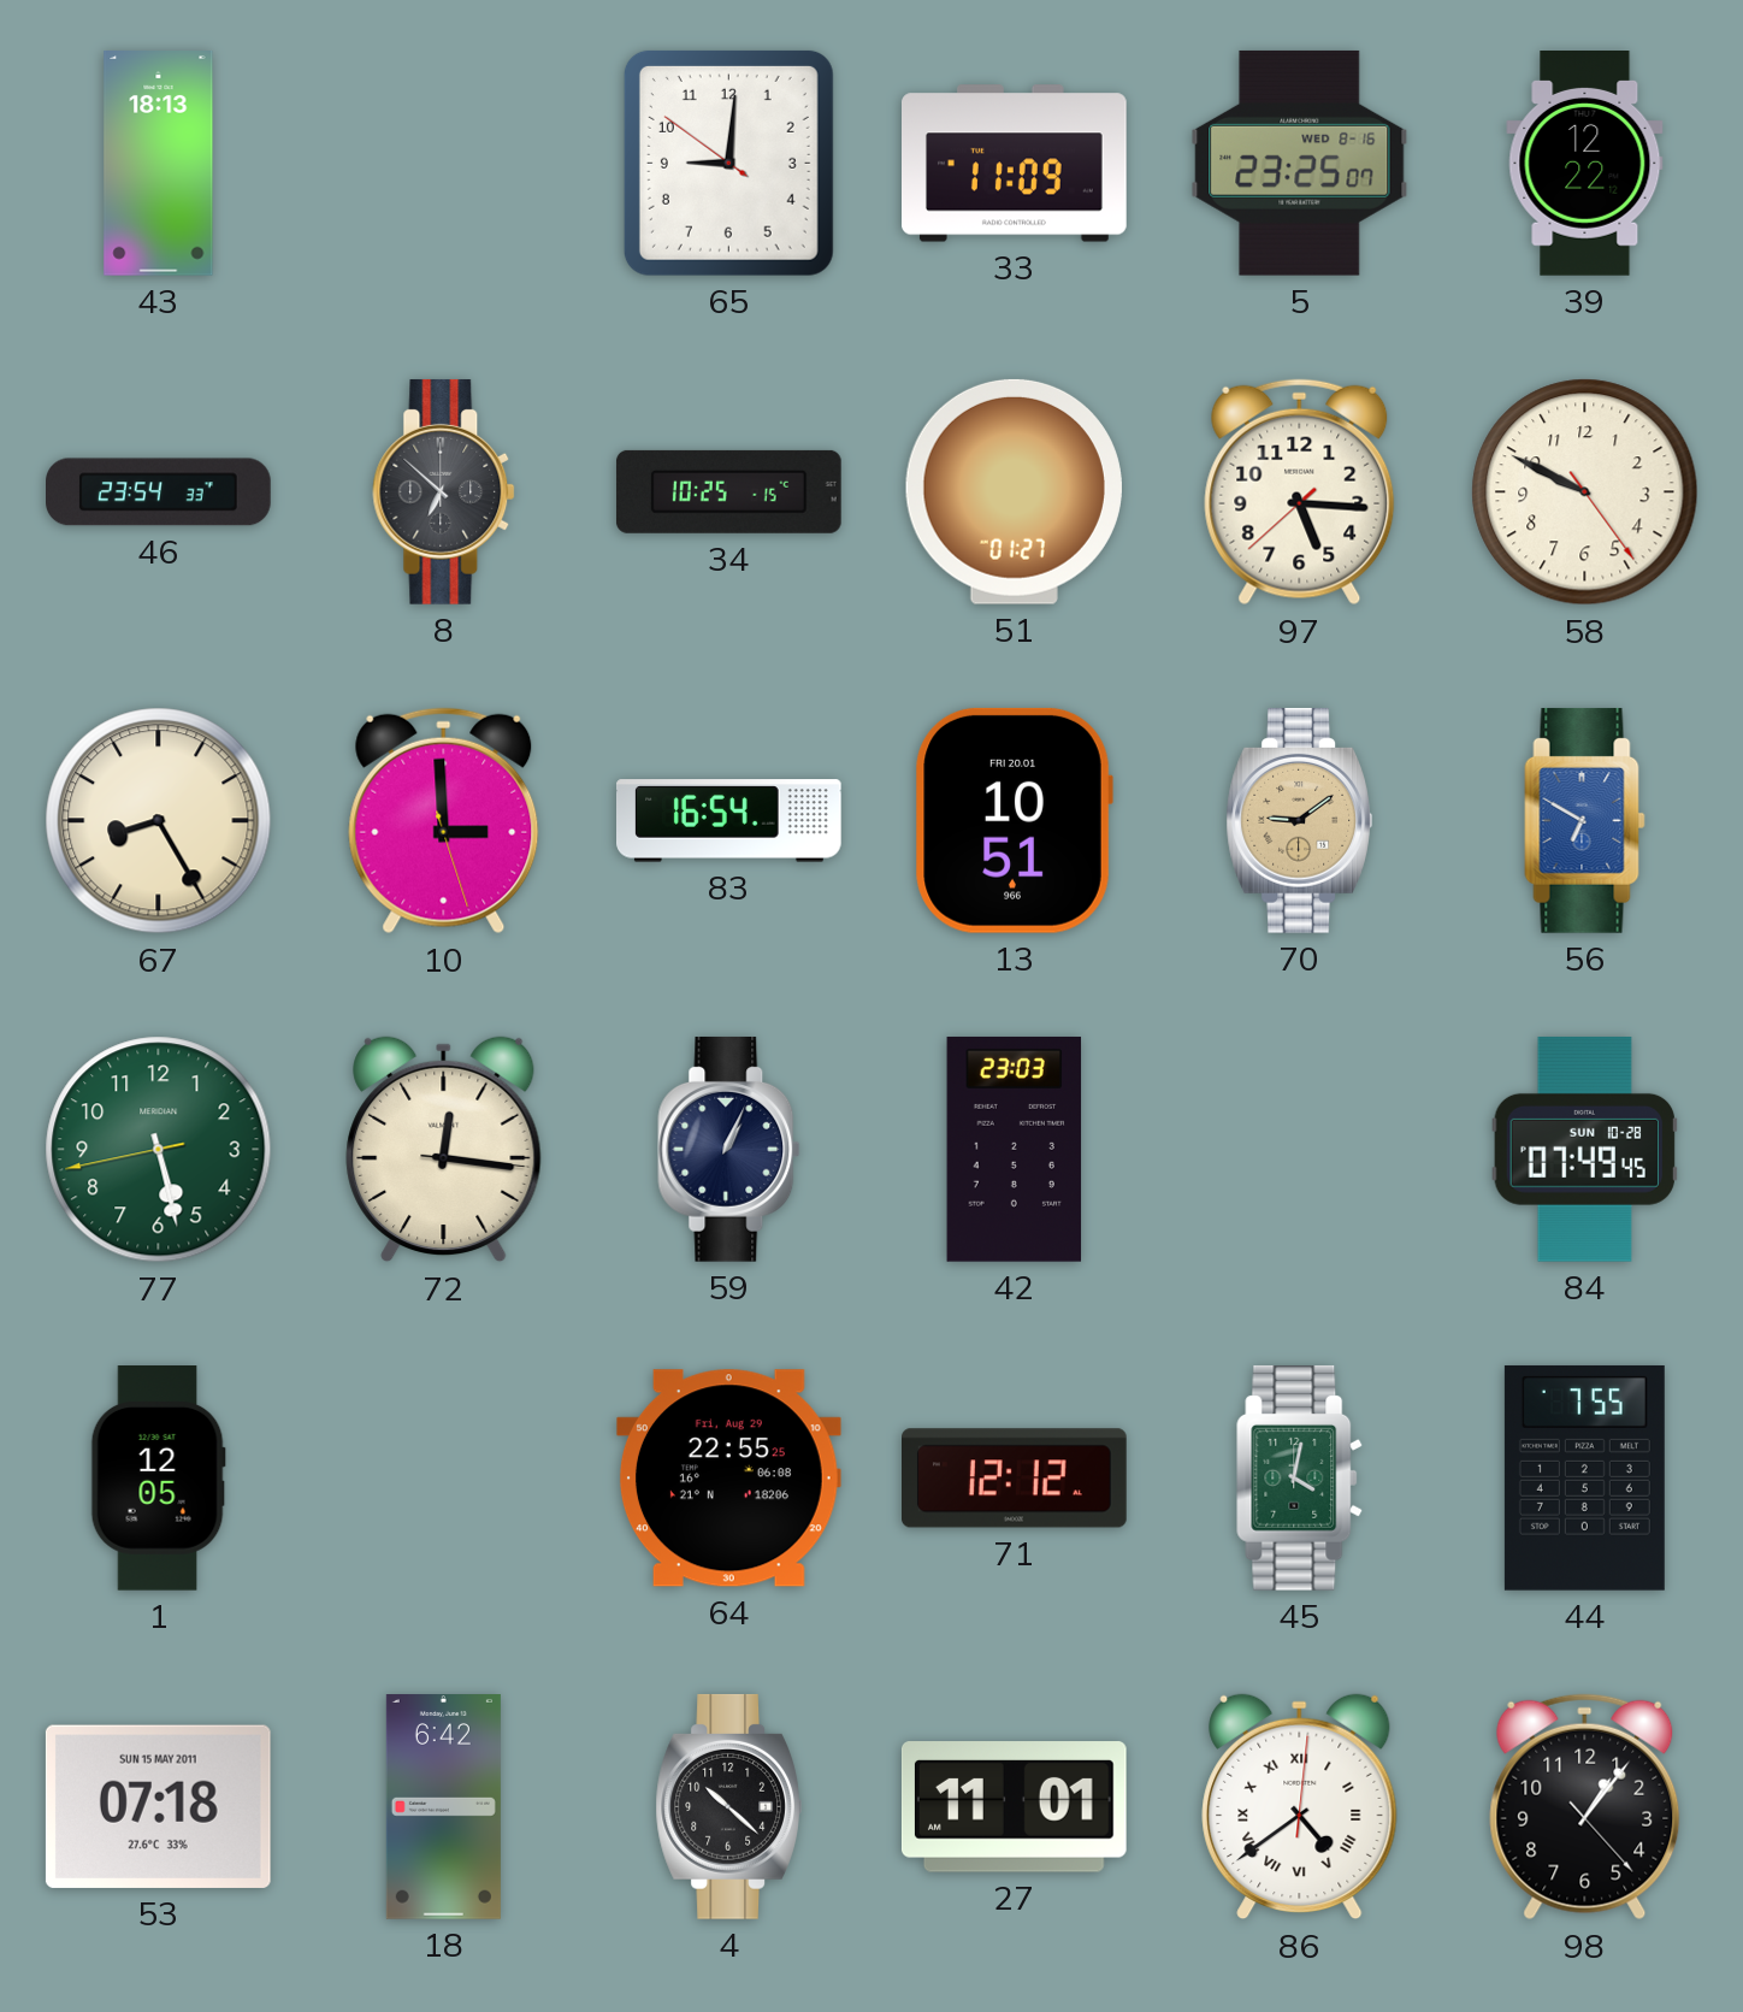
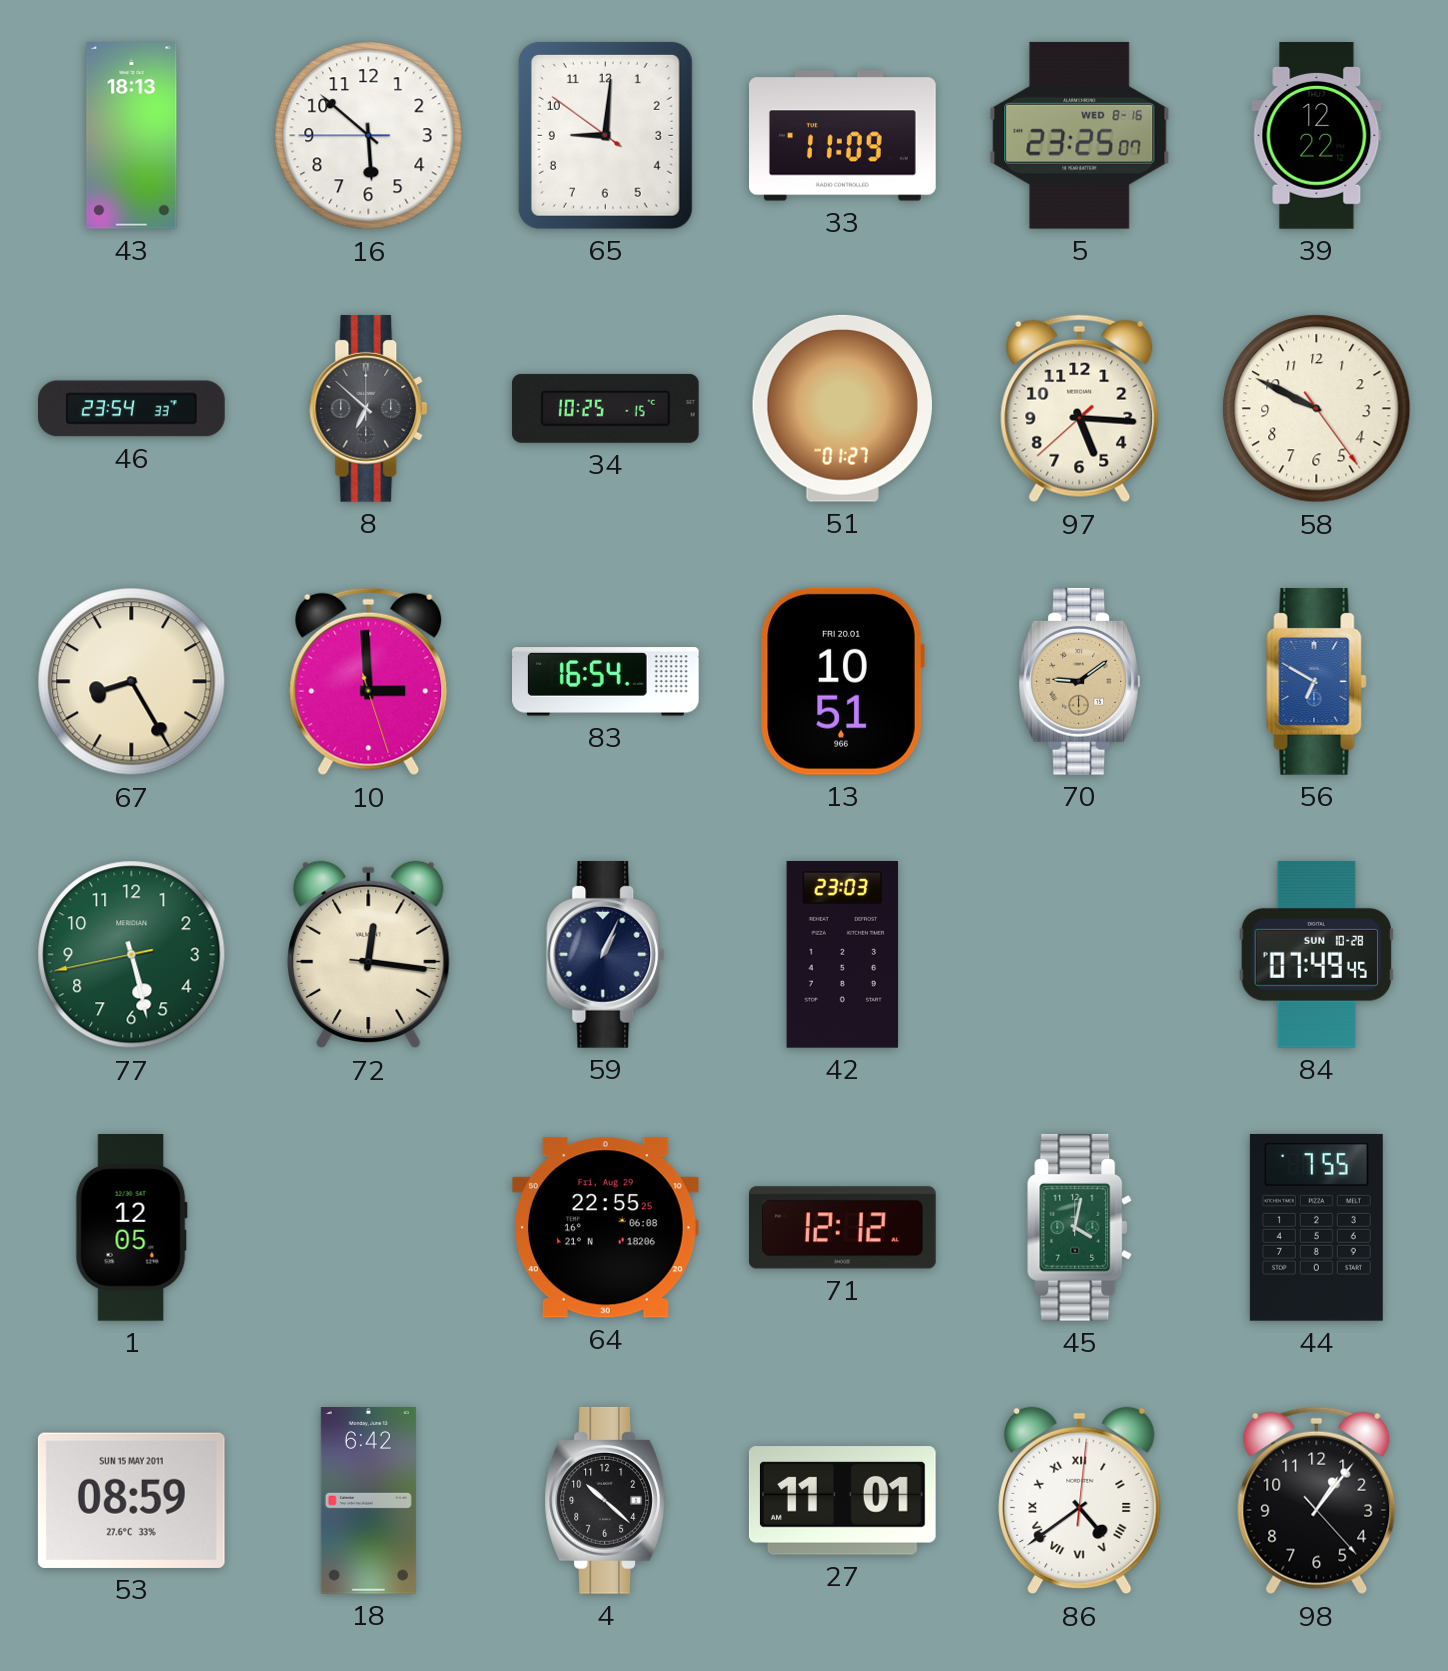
16: none -> 5:51 (369, 136)
53: 07:18 -> 08:59 (131, 1500)
